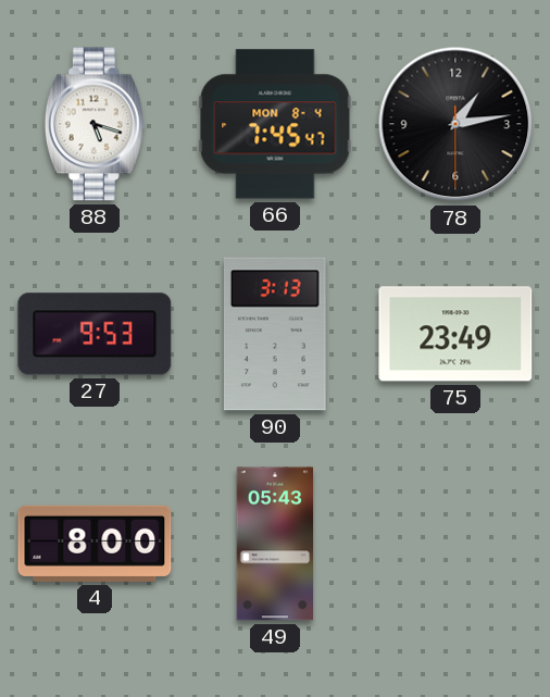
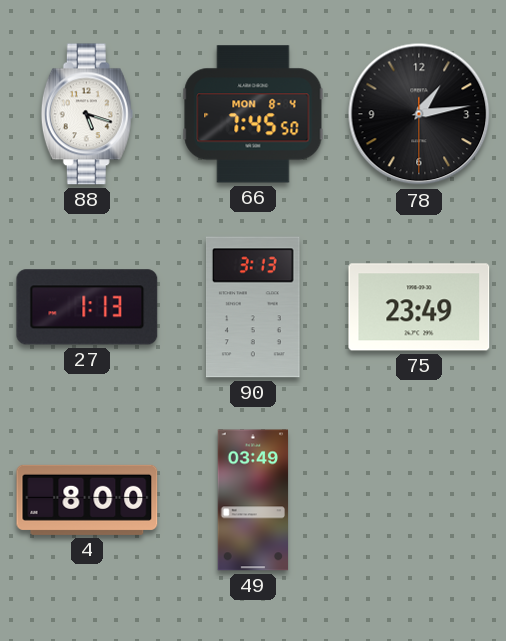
66: 7:45:47 -> 7:45:50 (253, 114)
27: 9:53 -> 1:13 (87, 307)
49: 05:43 -> 03:49 (253, 500)
